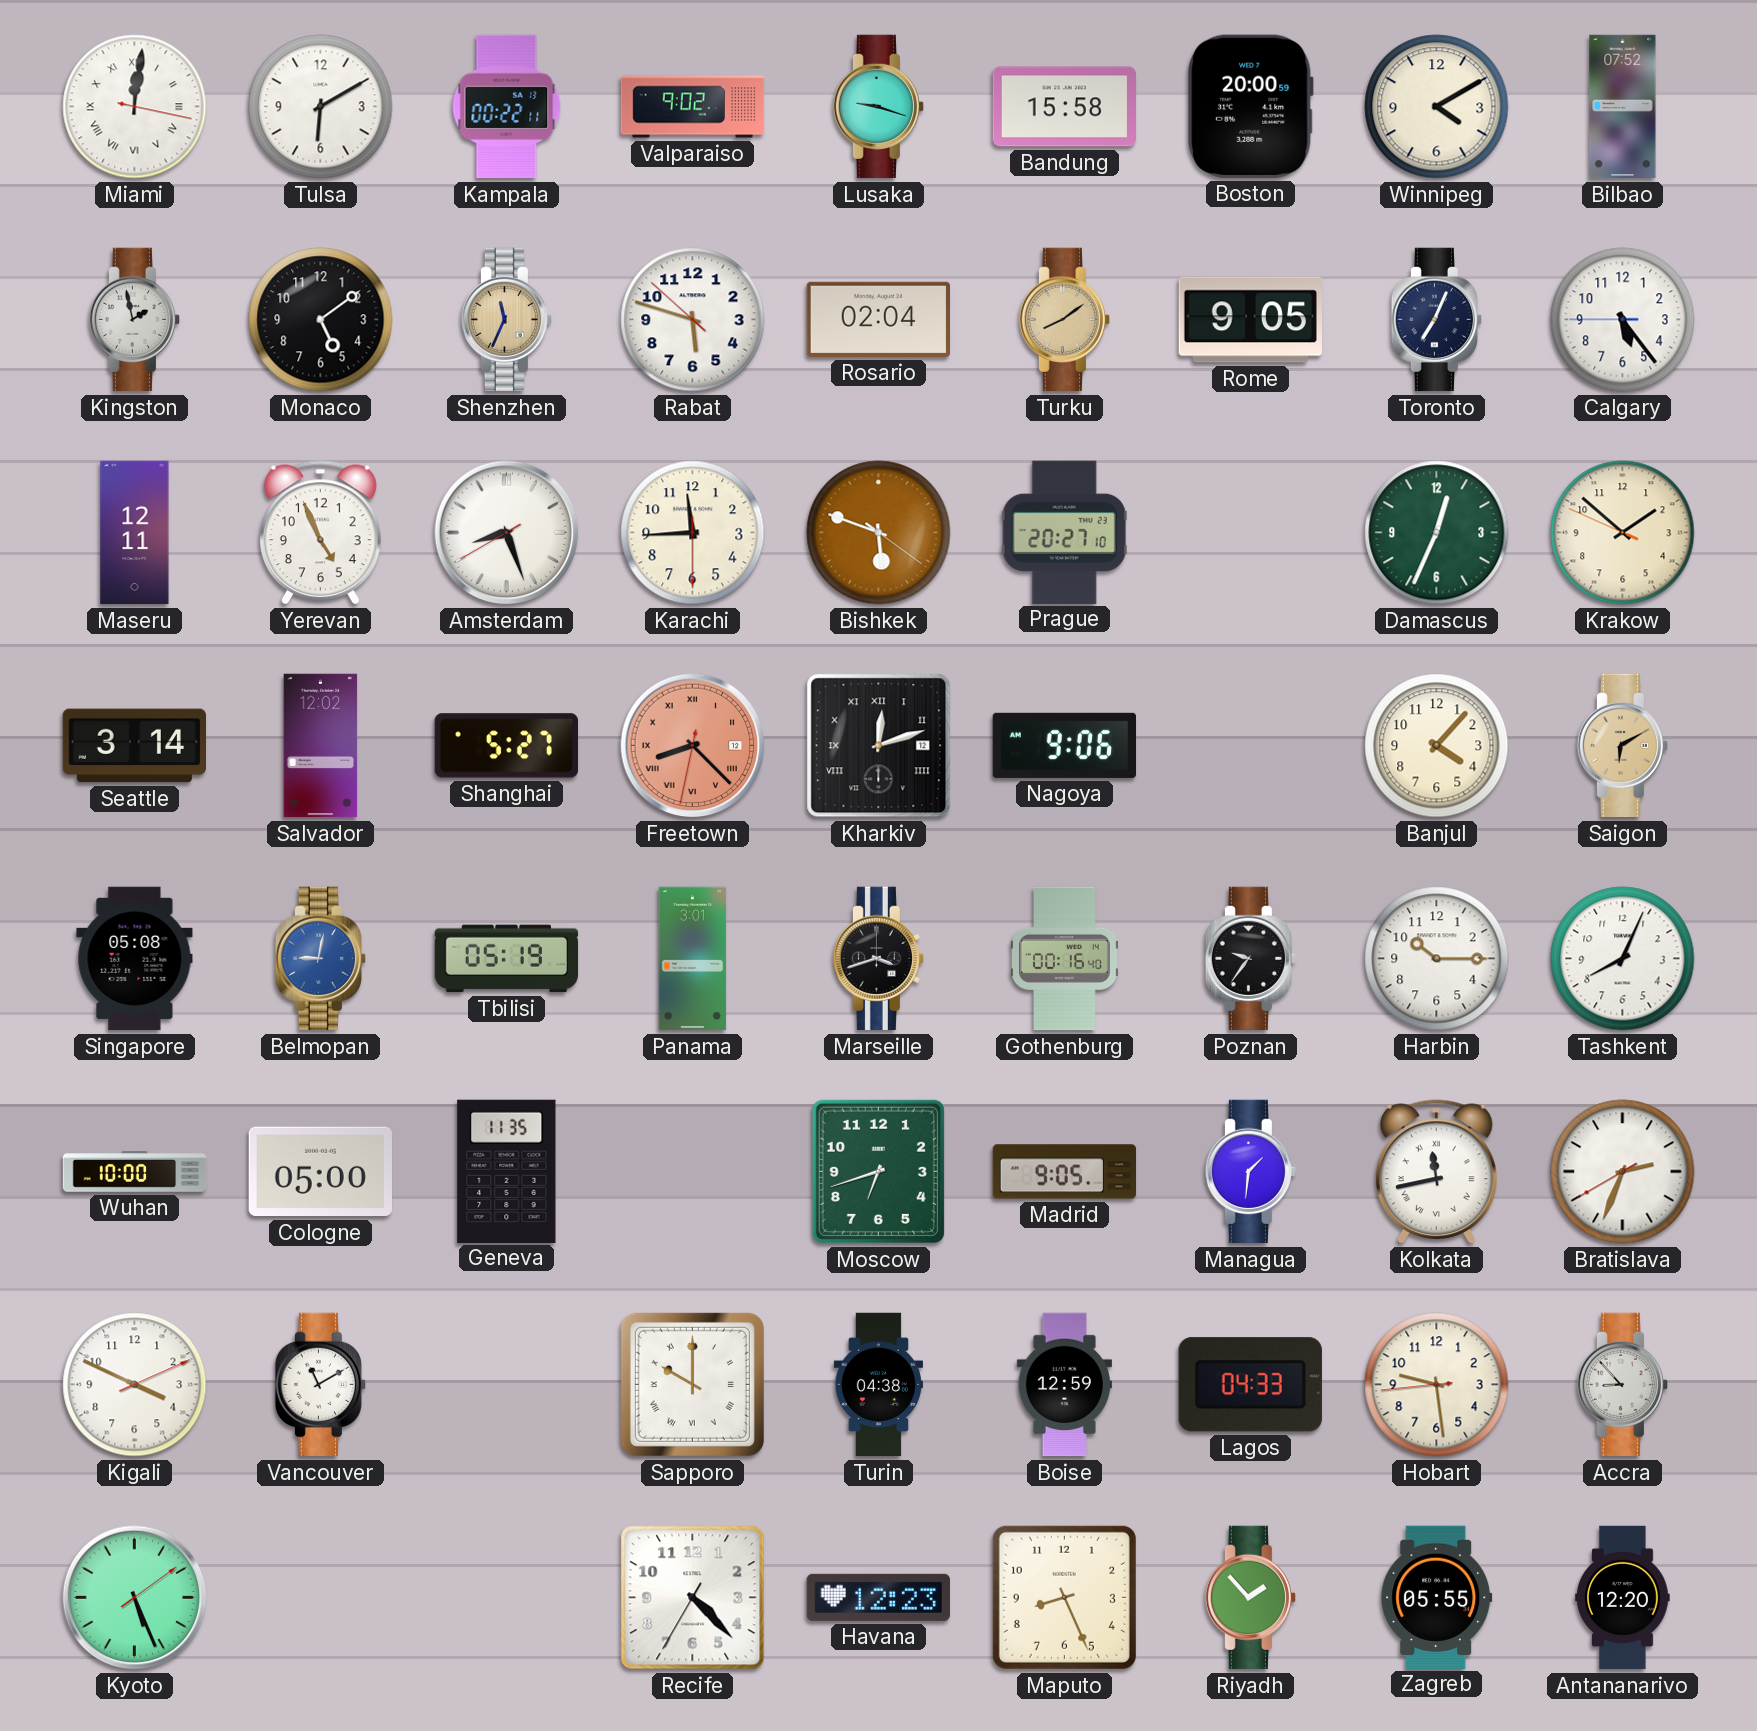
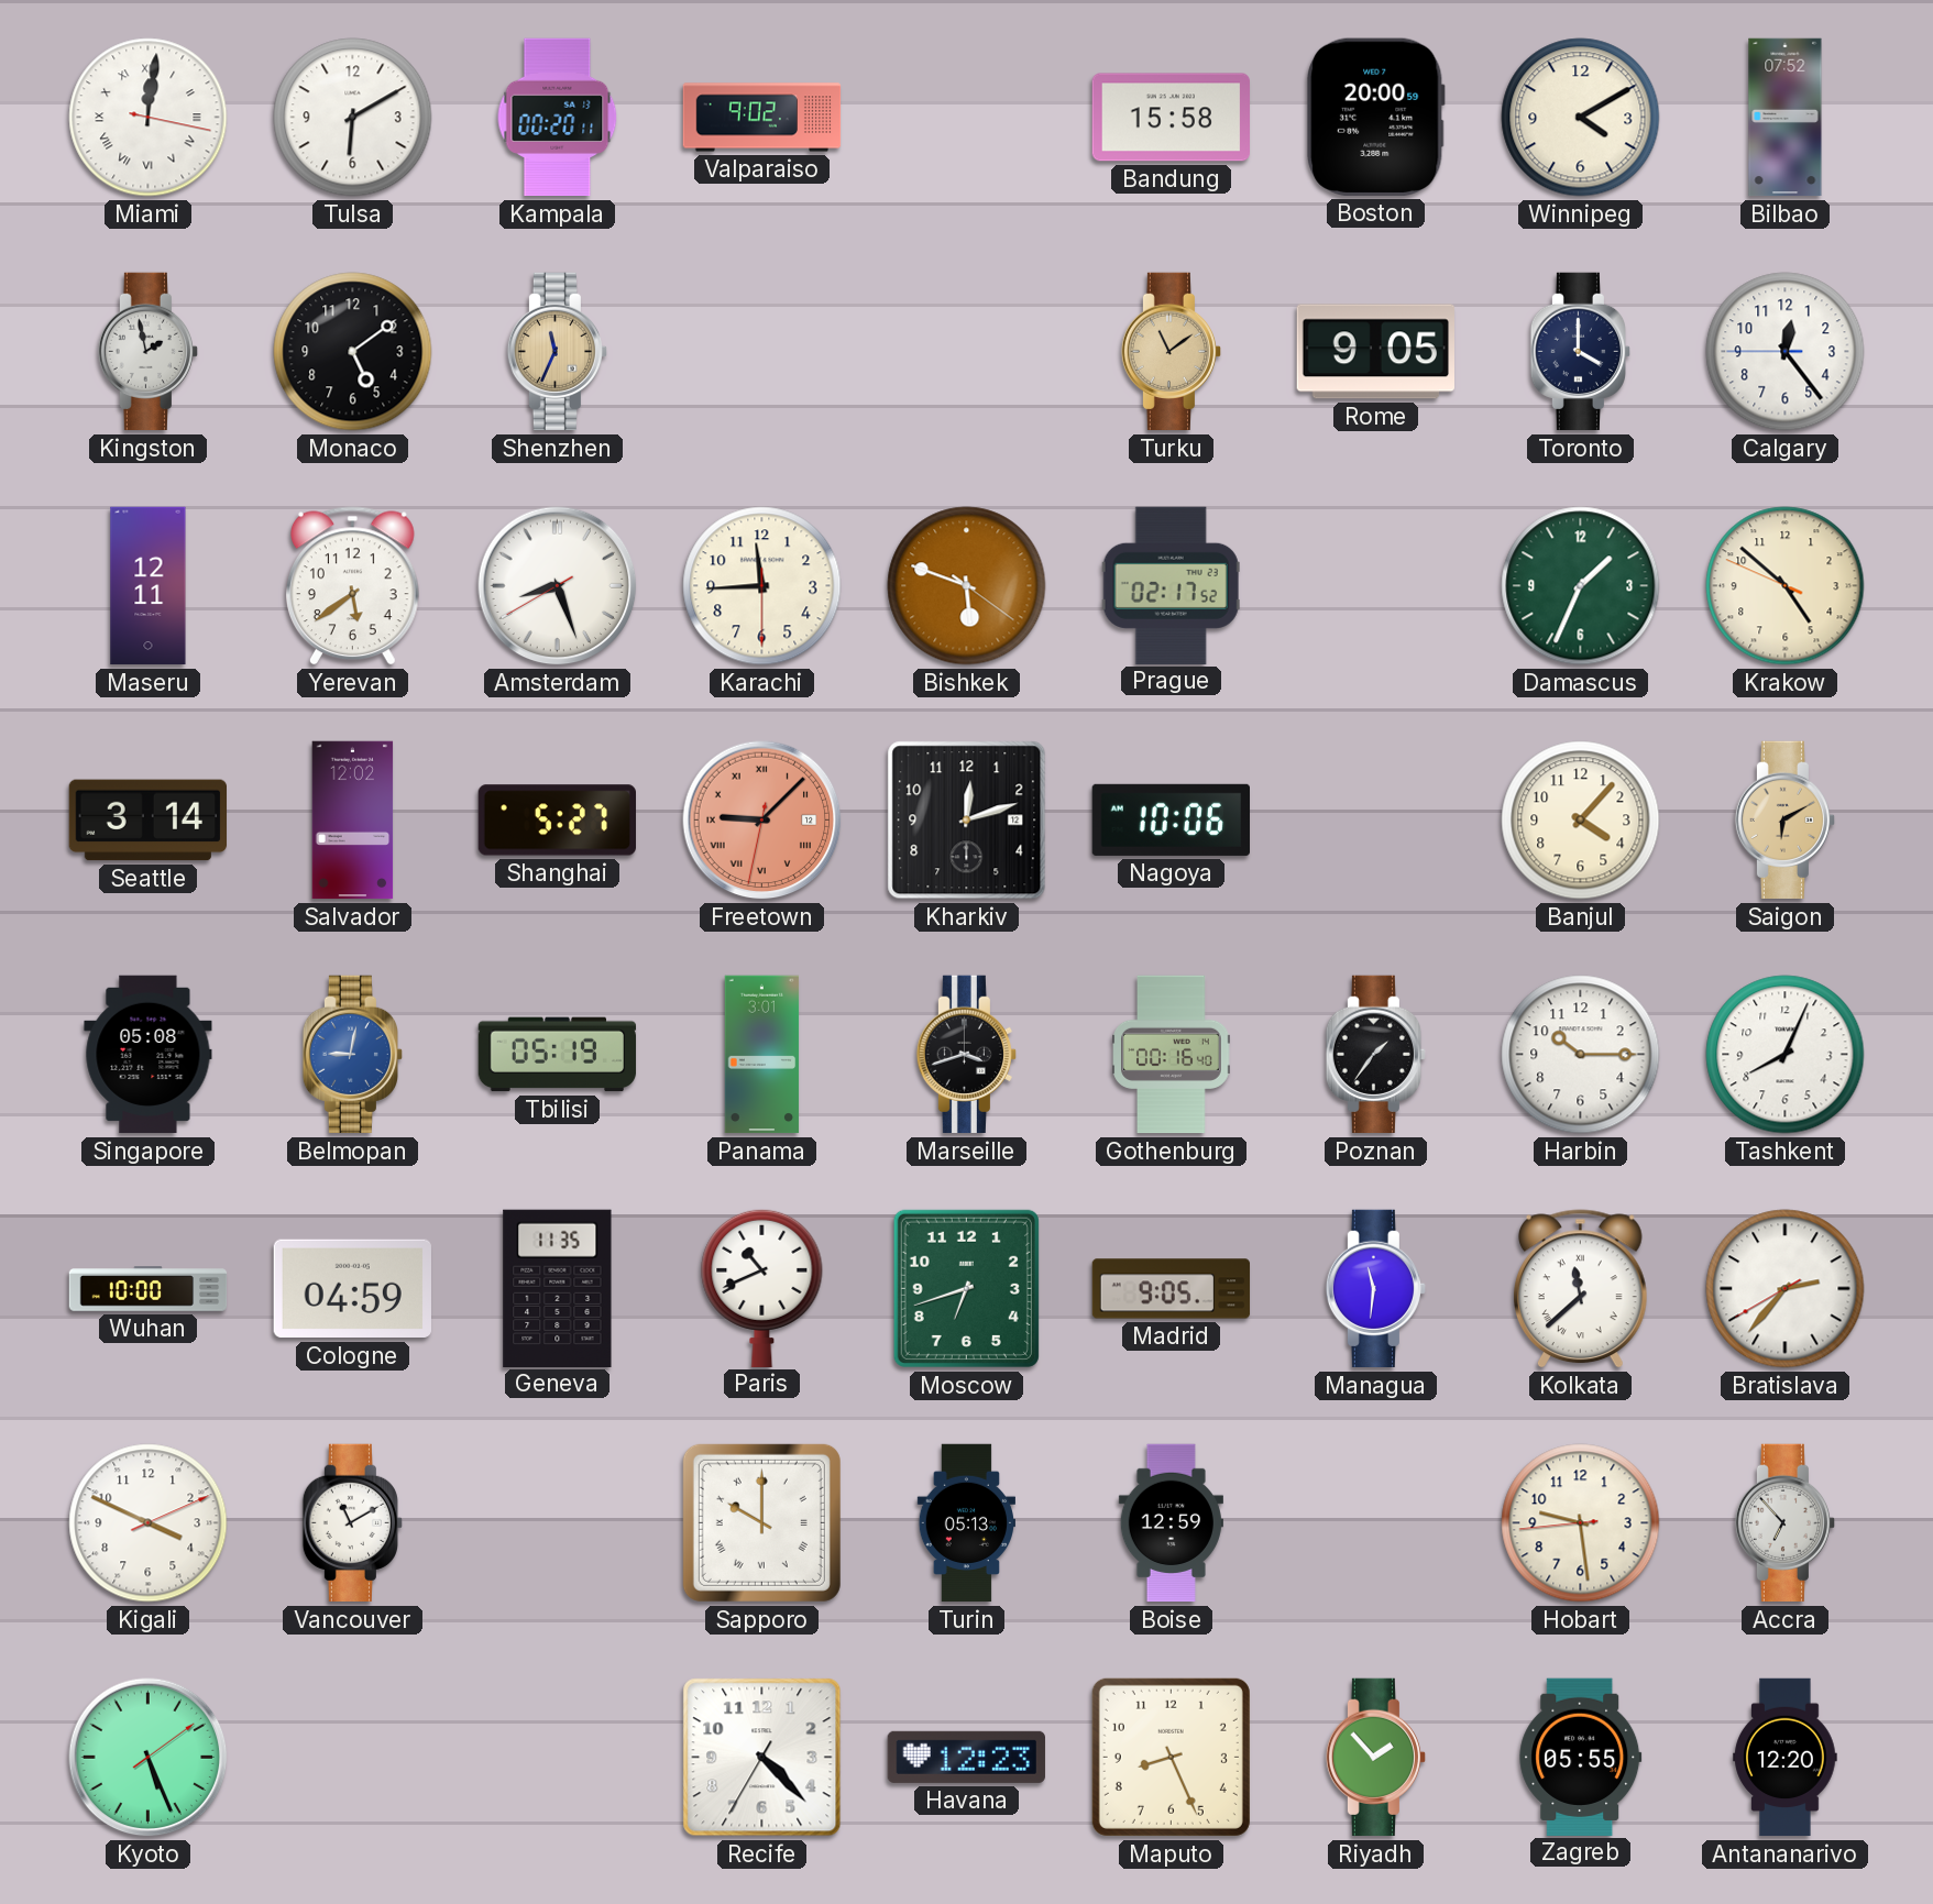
Kampala: 00:22 -> 00:20 (558, 118)
Lusaka: 9:18 -> none (878, 107)
Rabat: 5:47 -> none (693, 320)
Rosario: 02:04 -> none (878, 319)
Turku: 8:09 -> 11:09 (1171, 352)
Toronto: 7:04 -> 4:00 (1580, 352)
Calgary: 5:23 -> 12:23 (1786, 352)
Yerevan: 4:56 -> 5:39 (352, 586)
Prague: 20:27 -> 02:17 (1171, 585)
Damascus: 12:34 -> 1:34 (1581, 586)
Krakow: 1:51 -> 4:51 (1786, 586)
Freetown: 8:22 -> 9:07 (762, 821)
Kharkiv numerals: Roman -> Arabic (967, 821)
Nagoya: 9:06 -> 10:06 (1171, 819)
Poznan: 9:36 -> 1:36 (1375, 1055)
Cologne: 05:00 -> 04:59 (352, 1289)
Paris: none -> 10:41 (762, 1287)
Managua: 1:31 -> 11:31 (1375, 1289)
Kolkata: 11:43 -> 11:38 (1580, 1289)
Bratislava: 2:33 -> 2:36 (1786, 1289)
Turin: 04:38 -> 05:13 (966, 1523)
Lagos: 04:33 -> none (1250, 1385)
Accra: 8:53 -> 6:53 (1784, 1523)
